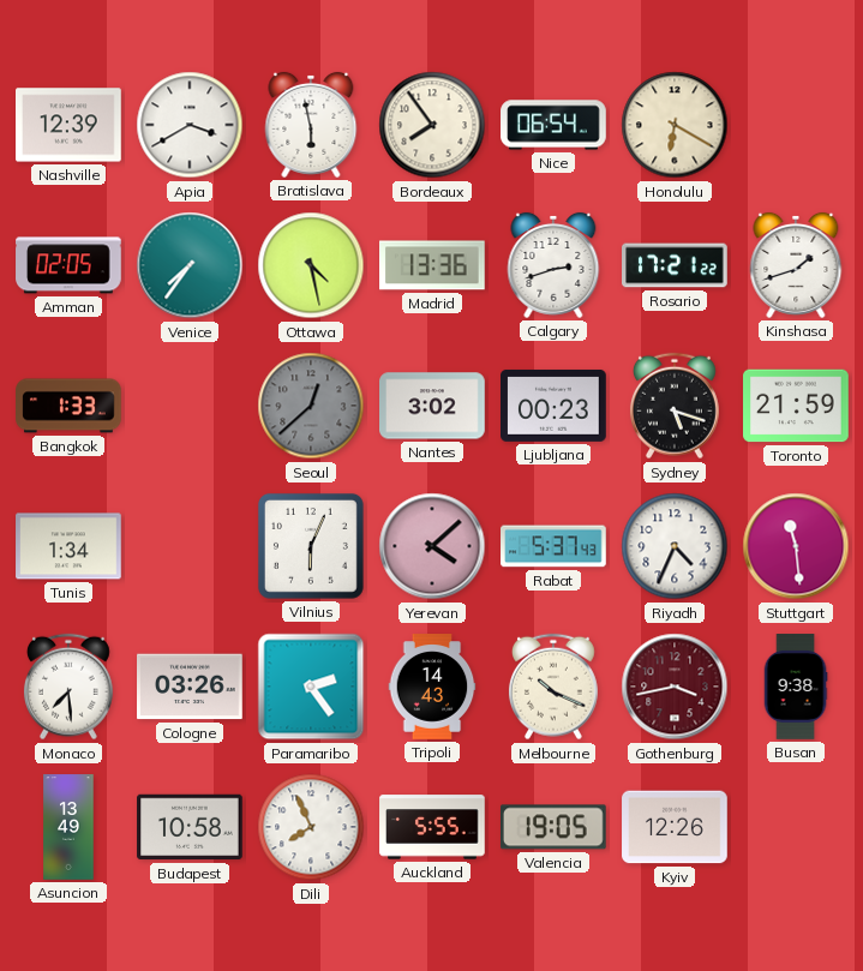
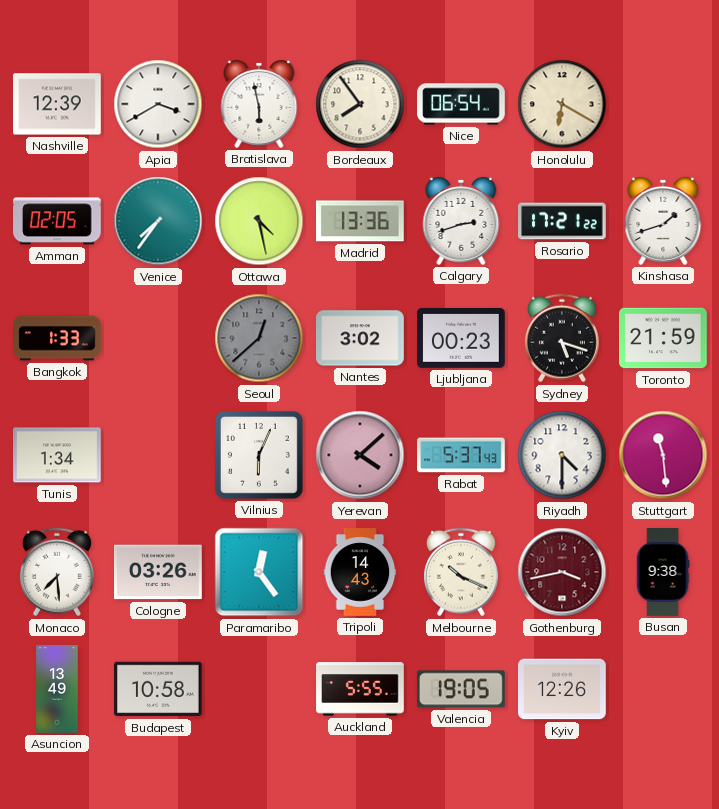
Riyadh: 4:34 -> 4:30 (562, 455)
Paramaribo: 2:24 -> 12:24 (259, 572)
Dili: 7:56 -> none (311, 827)
